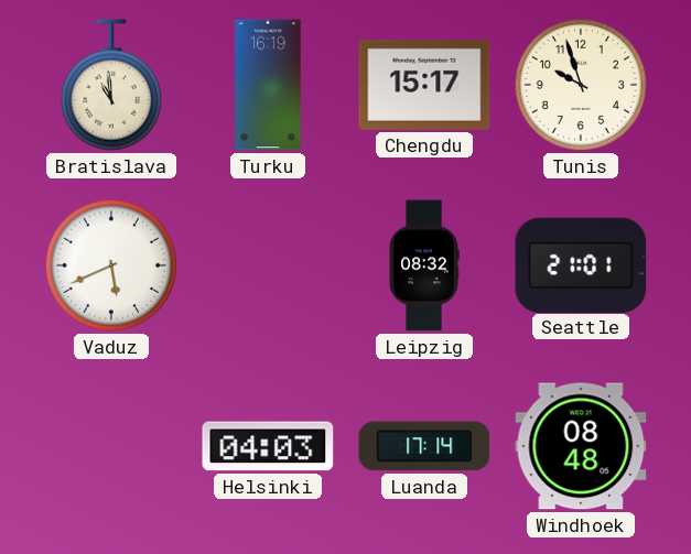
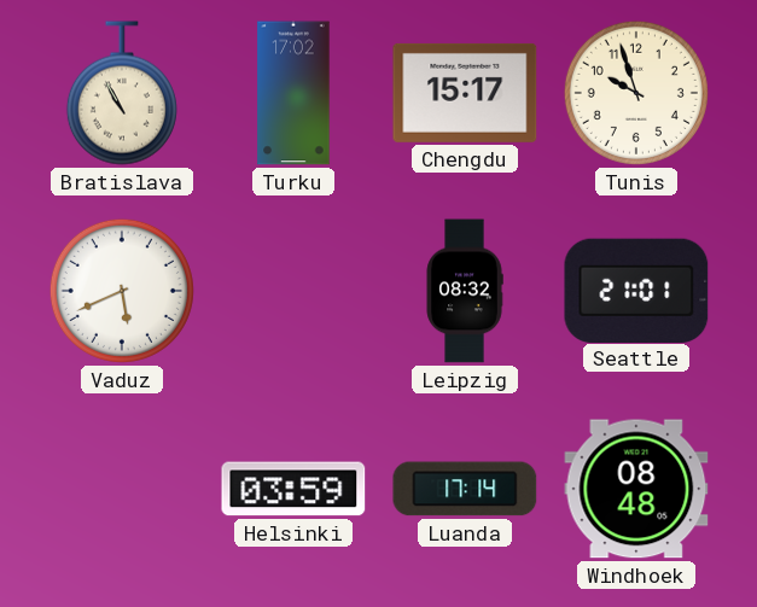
Bratislava: 10:59 -> 10:55 (122, 93)
Turku: 16:19 -> 17:02 (293, 93)
Helsinki: 04:03 -> 03:59 (293, 489)
